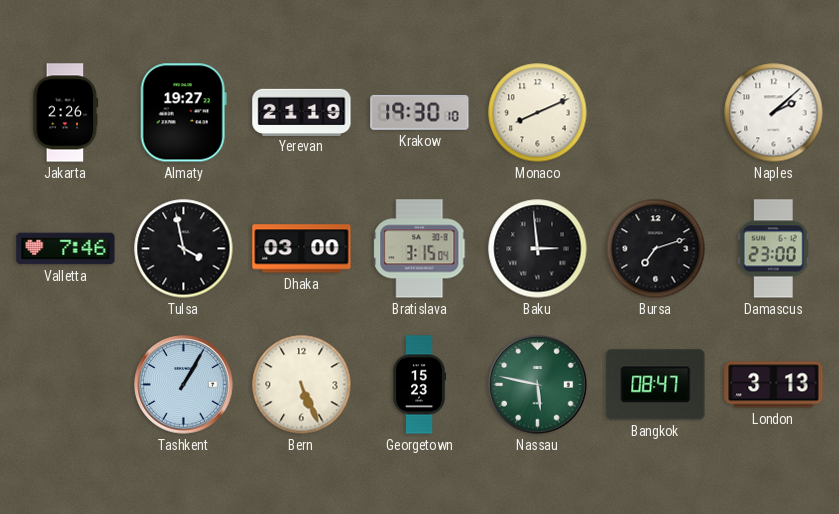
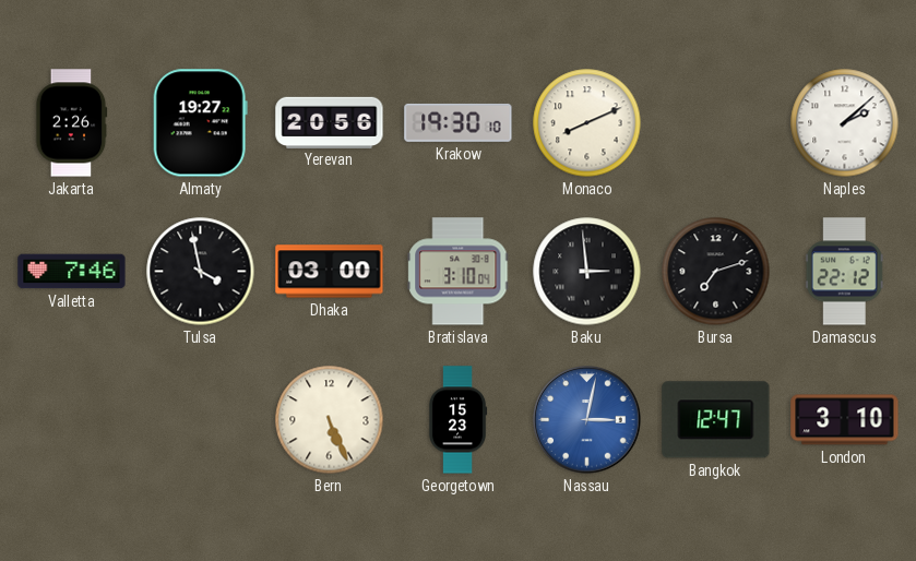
Yerevan: 21:19 -> 20:56 (330, 122)
Bratislava: 3:15 -> 3:10 (459, 272)
Damascus: 23:00 -> 22:12 (844, 272)
Tashkent: 1:05 -> none (184, 385)
Nassau: 5:47 -> 3:02 (587, 420)
Nassau dial: green -> blue (587, 420)
Bangkok: 08:47 -> 12:47 (716, 420)
London: 3:13 -> 3:10 (845, 420)
